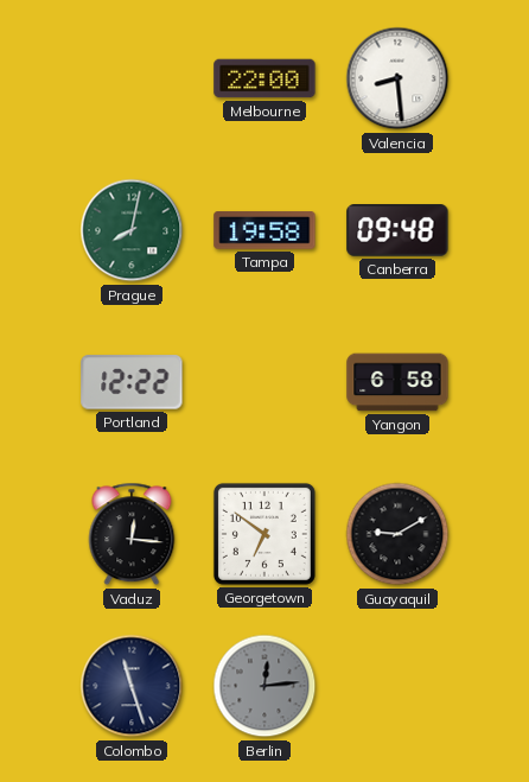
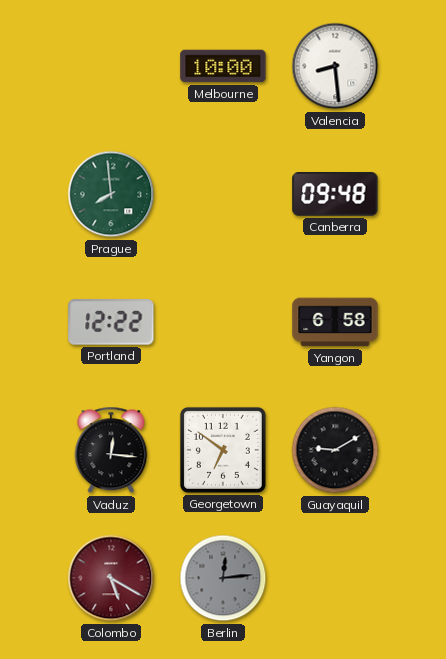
Melbourne: 22:00 -> 10:00 (223, 66)
Prague: 8:02 -> 7:59 (111, 194)
Tampa: 19:58 -> none (264, 230)
Colombo: 11:27 -> 5:20 (111, 578)
Colombo dial: navy -> burgundy (111, 578)
